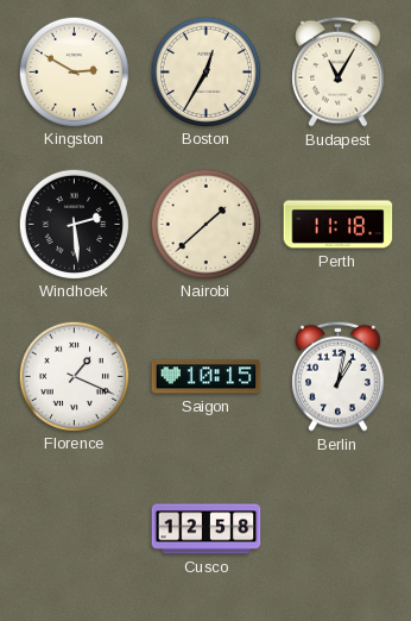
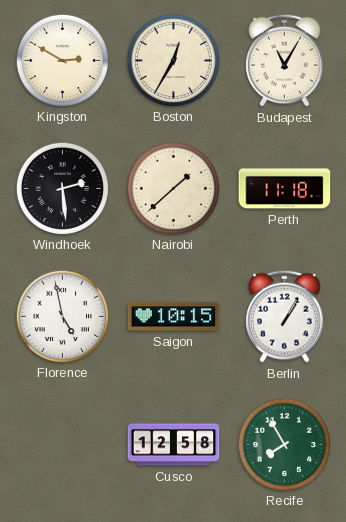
Florence: 1:19 -> 4:58 (62, 316)
Berlin: 1:02 -> 1:05 (285, 316)
Recife: none -> 7:55 (284, 444)
